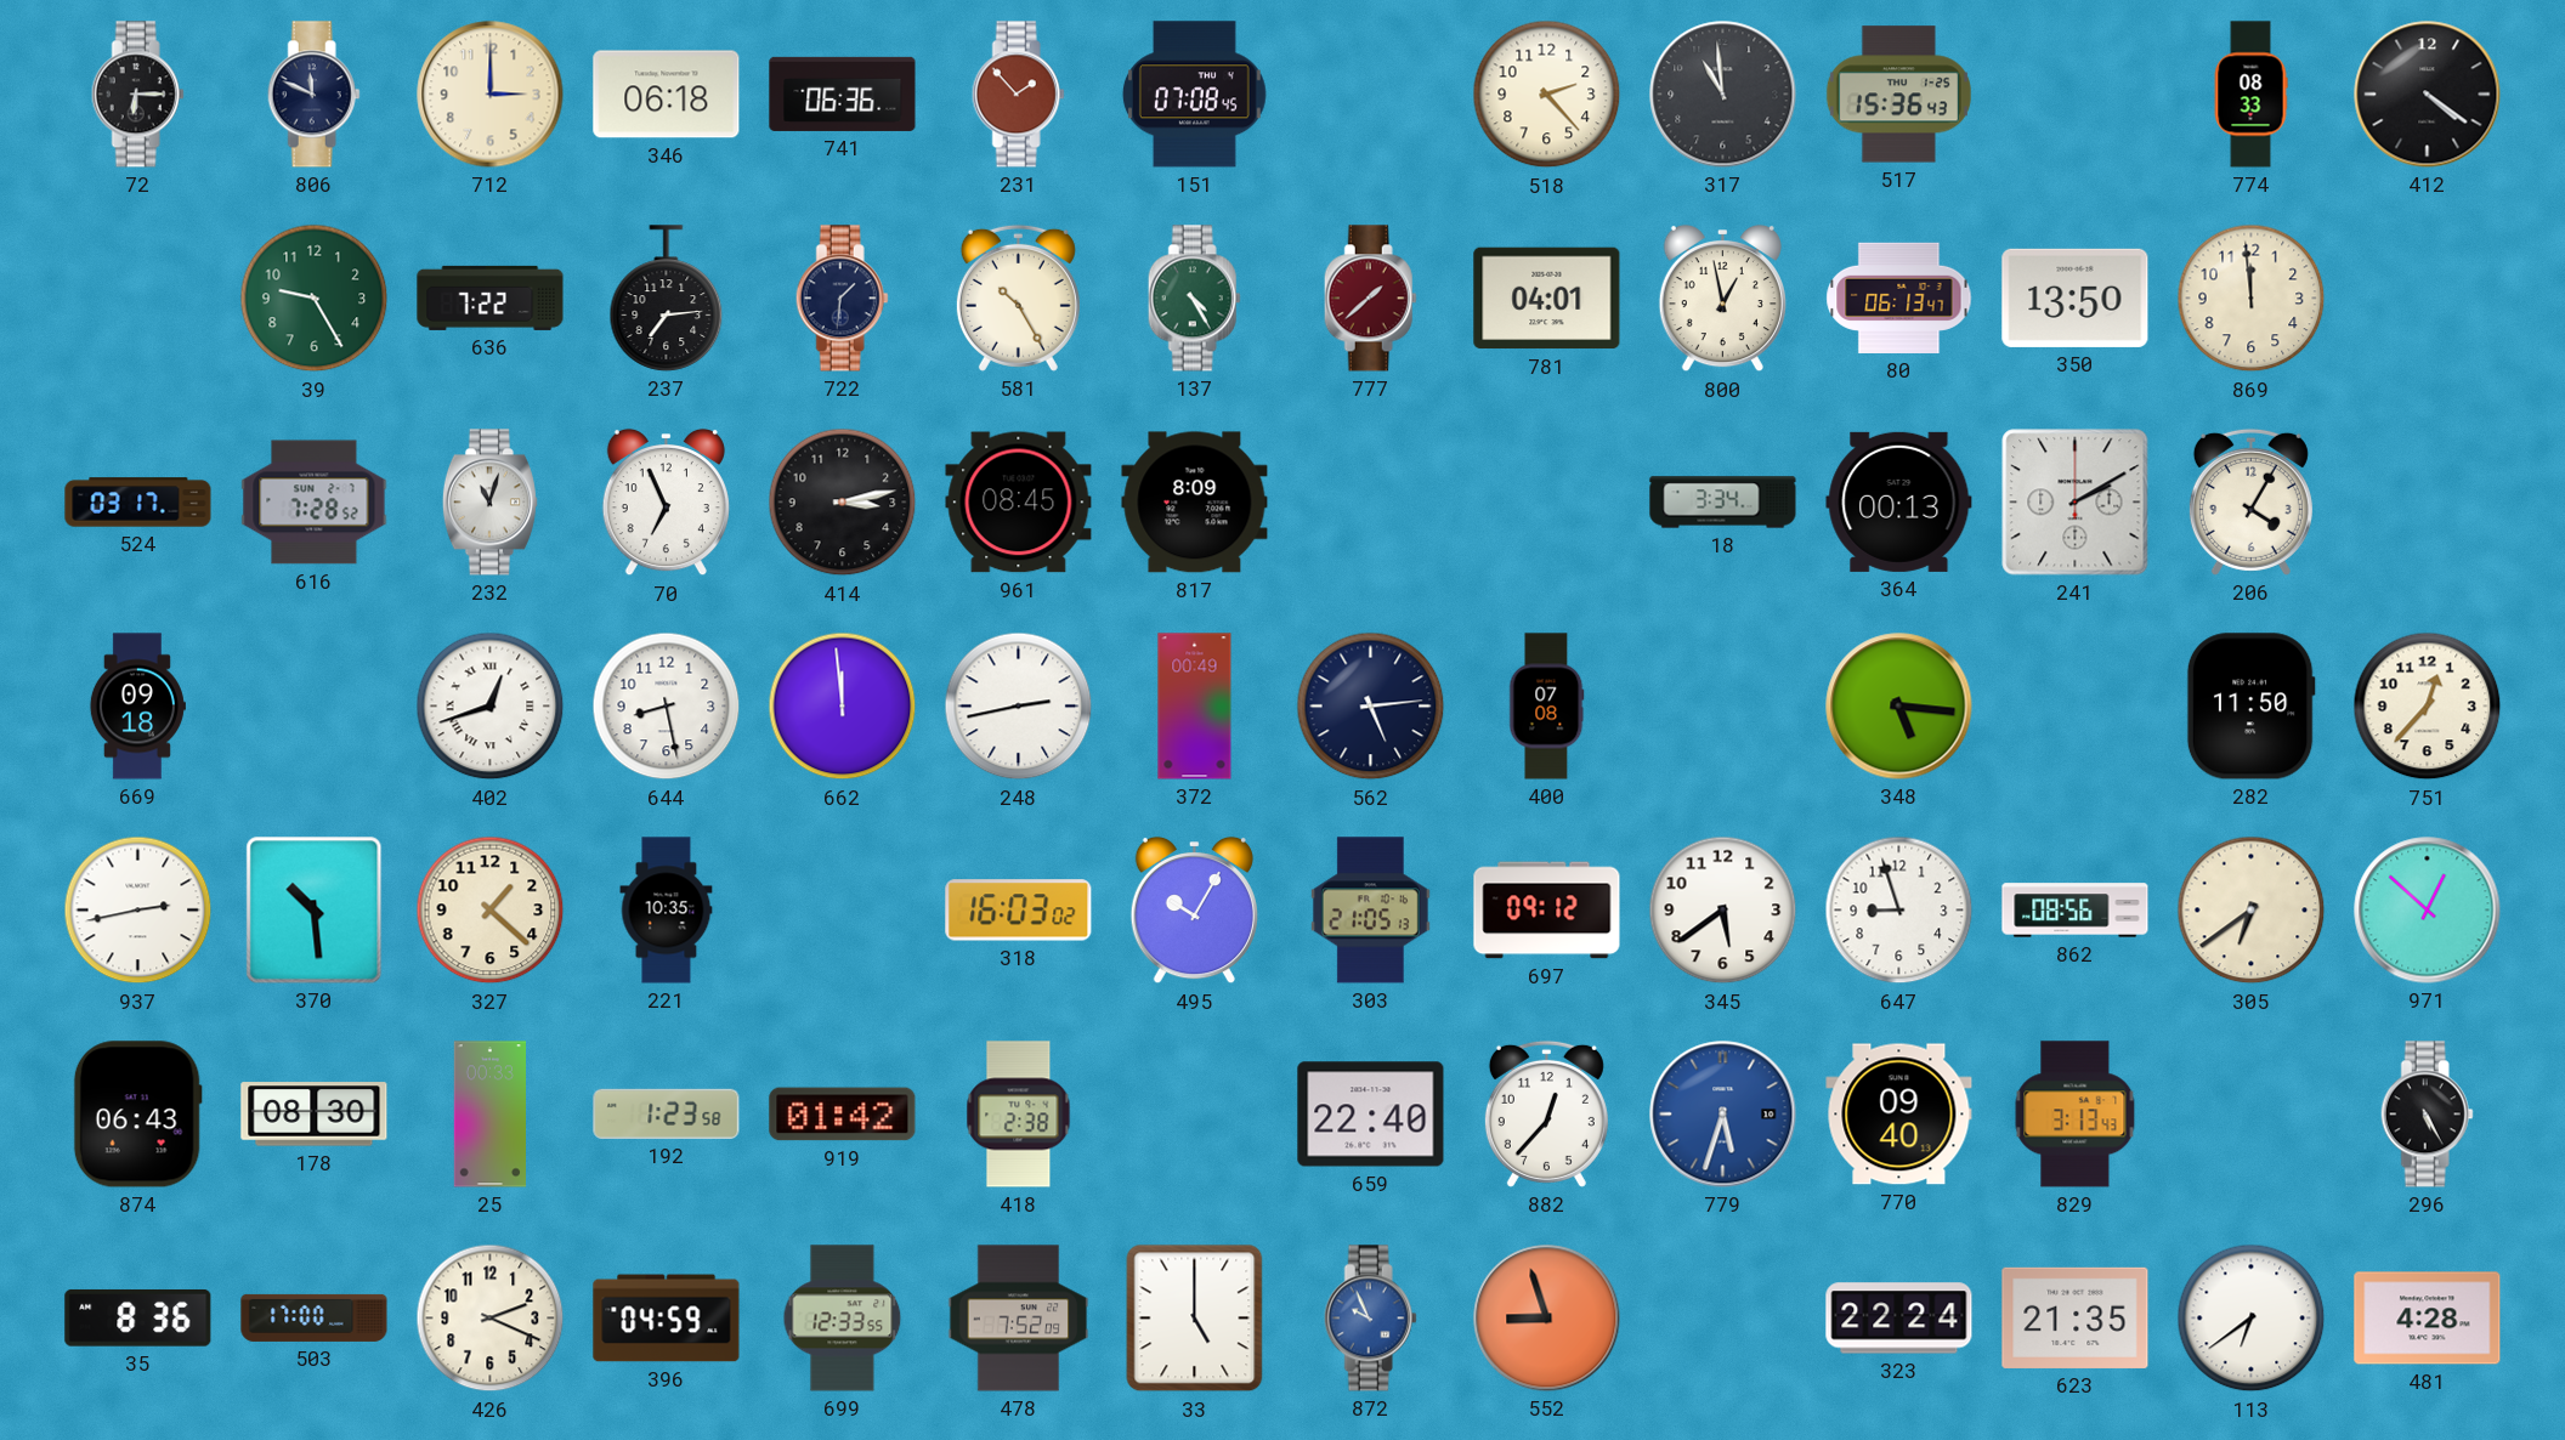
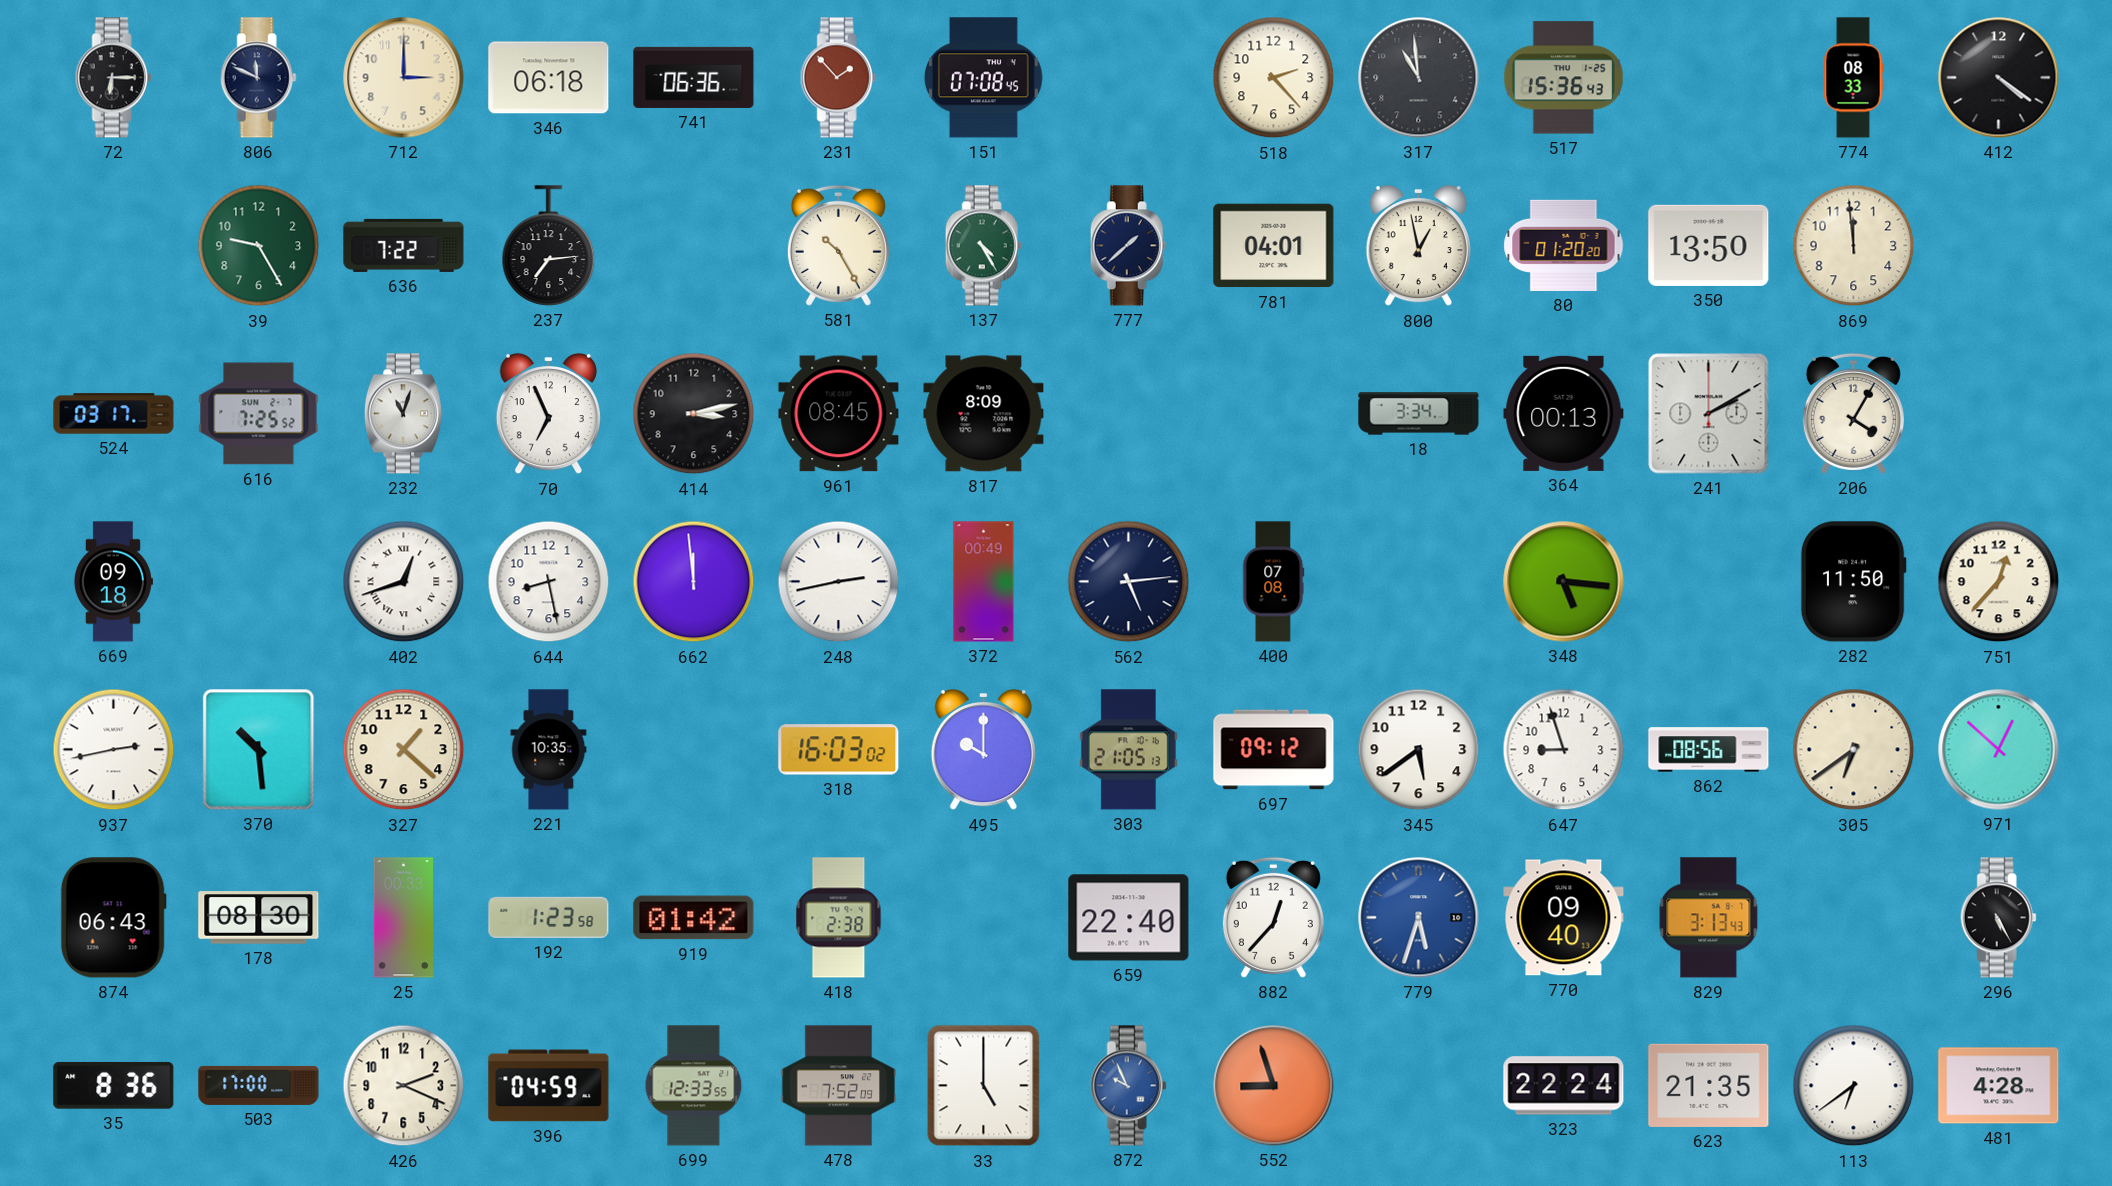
722: 1:31 -> none (842, 299)
777 dial: burgundy -> navy (1128, 246)
80: 06:13 -> 01:20 (1564, 245)
616: 7:28 -> 7:25 (259, 414)
495: 10:05 -> 10:00 (983, 750)
